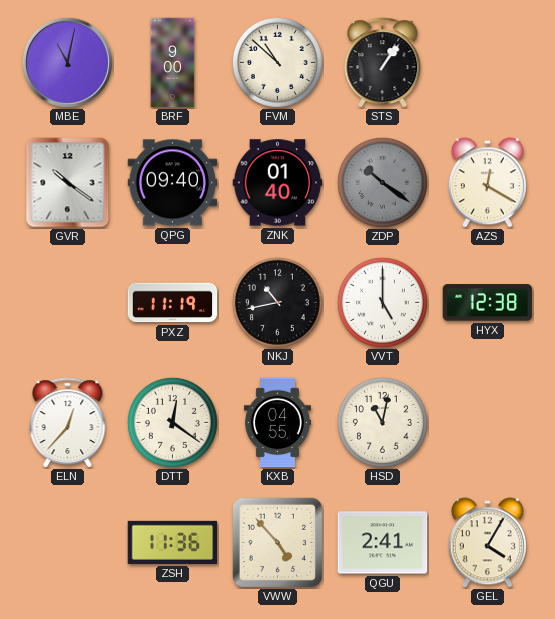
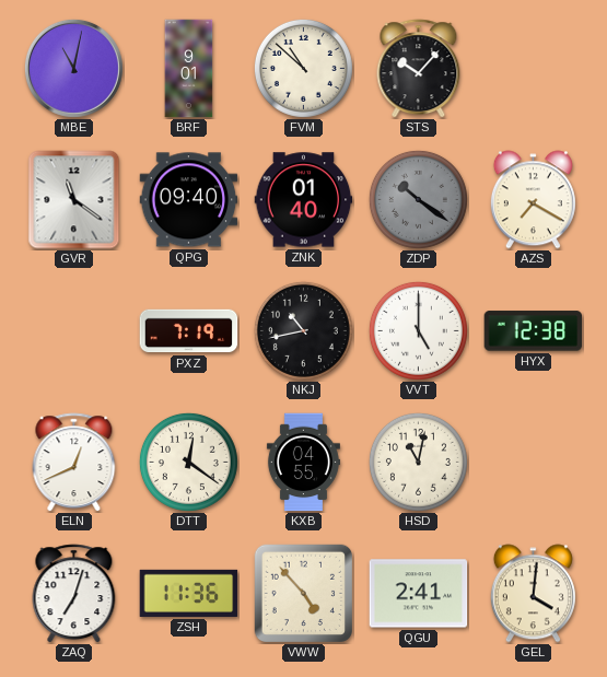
BRF: 9:00 -> 9:01 (189, 69)
STS: 1:06 -> 10:07 (419, 69)
GVR: 10:21 -> 11:21 (74, 200)
AZS: 12:20 -> 7:20 (533, 200)
PXZ: 11:19 -> 7:19 (189, 331)
ELN: 12:37 -> 12:41 (74, 463)
ZAQ: none -> 7:03 (74, 594)
GEL: 4:05 -> 4:01 (533, 594)
